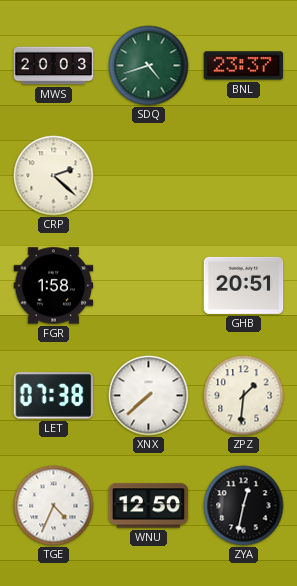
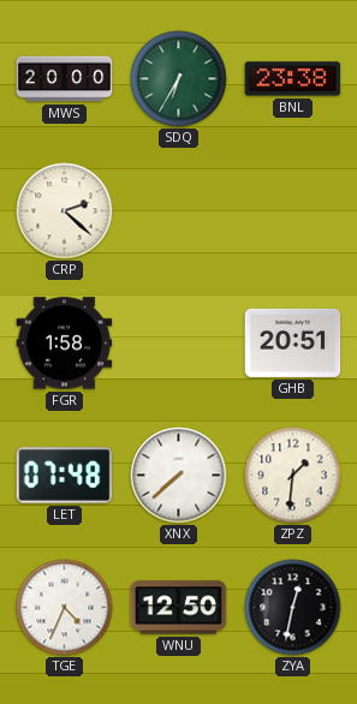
MWS: 20:03 -> 20:00 (65, 79)
SDQ: 4:42 -> 6:35 (179, 79)
BNL: 23:37 -> 23:38 (293, 79)
LET: 07:38 -> 07:48 (65, 476)
